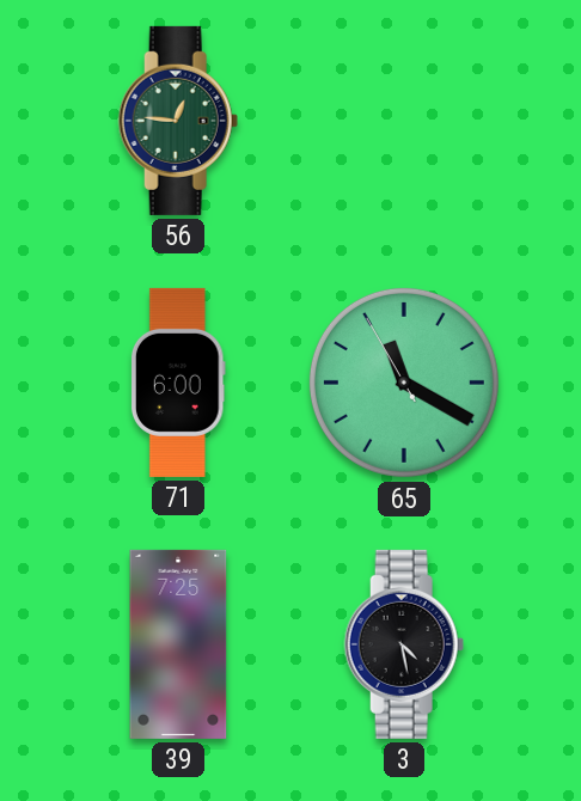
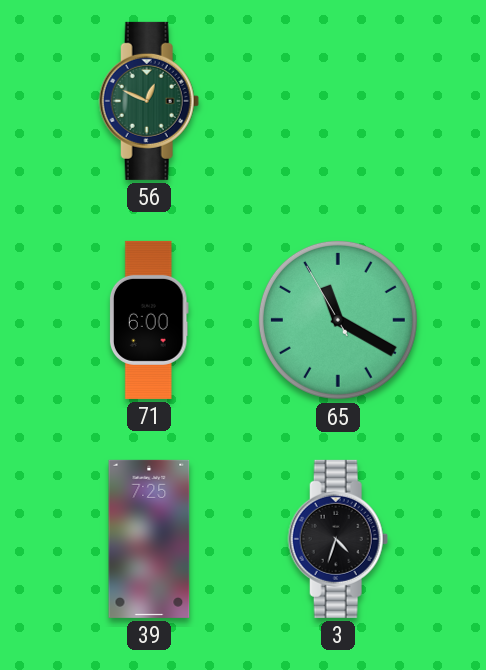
56: 12:46 -> 12:49 (149, 101)
3: 4:28 -> 4:33 (338, 539)
